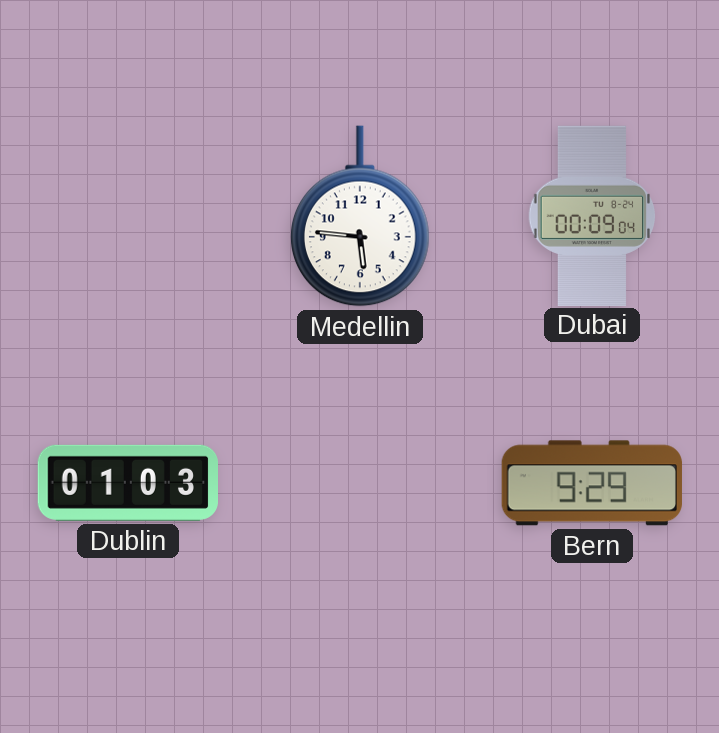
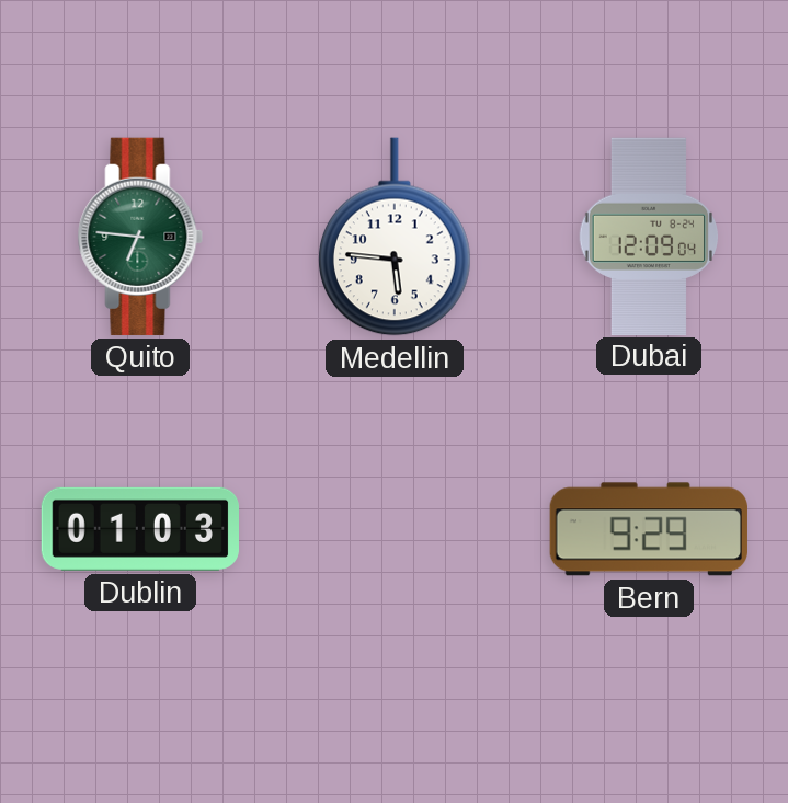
Quito: none -> 6:46 (140, 237)
Dubai: 00:09 -> 12:09 (649, 236)
